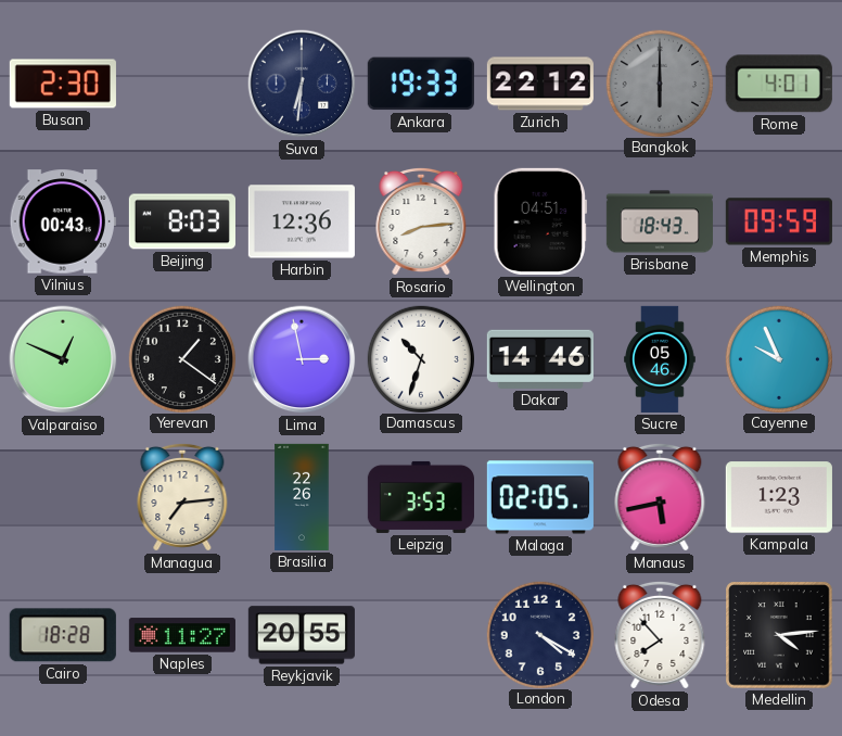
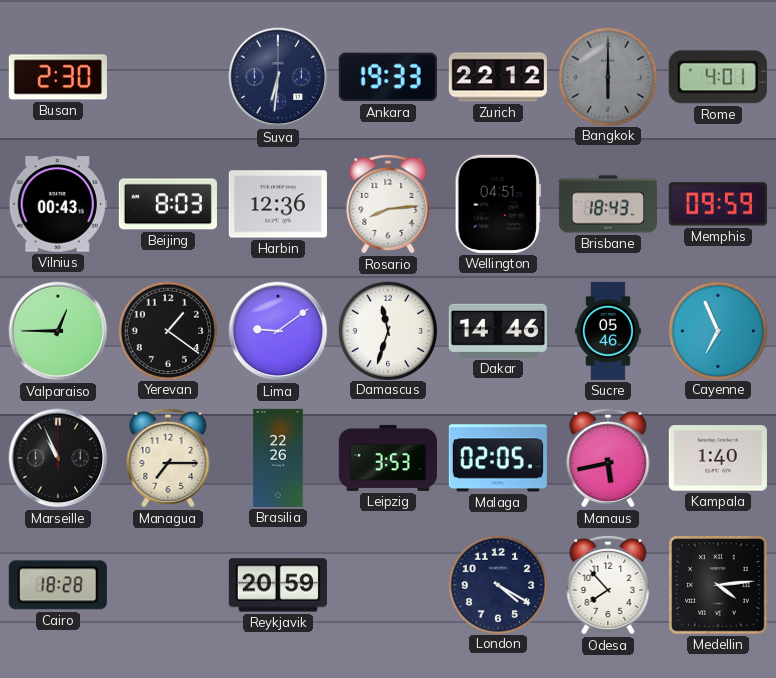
Valparaiso: 12:49 -> 12:45 (58, 331)
Lima: 2:58 -> 9:09 (278, 331)
Damascus: 10:33 -> 11:33 (387, 330)
Cayenne: 9:56 -> 6:56 (717, 330)
Marseille: none -> 10:56 (58, 458)
Managua: 7:14 -> 7:15 (168, 458)
Kampala: 1:23 -> 1:40 (718, 458)
Naples: 11:27 -> none (182, 635)
Reykjavik: 20:55 -> 20:59 (278, 585)
